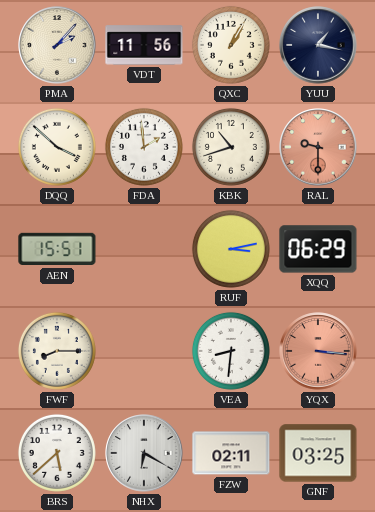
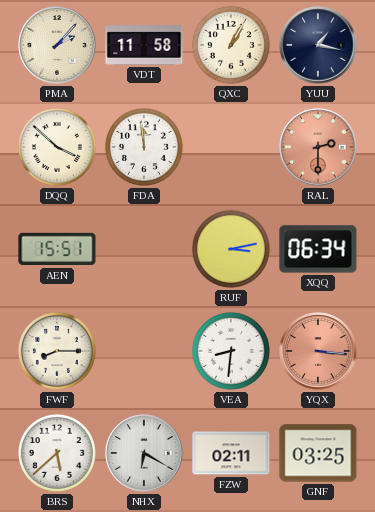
VDT: 11:56 -> 11:58 (144, 45)
FDA: 1:59 -> 11:59 (144, 147)
KBK: 10:42 -> none (231, 147)
RAL: 9:30 -> 2:30 (318, 147)
XQQ: 06:29 -> 06:34 (318, 249)
